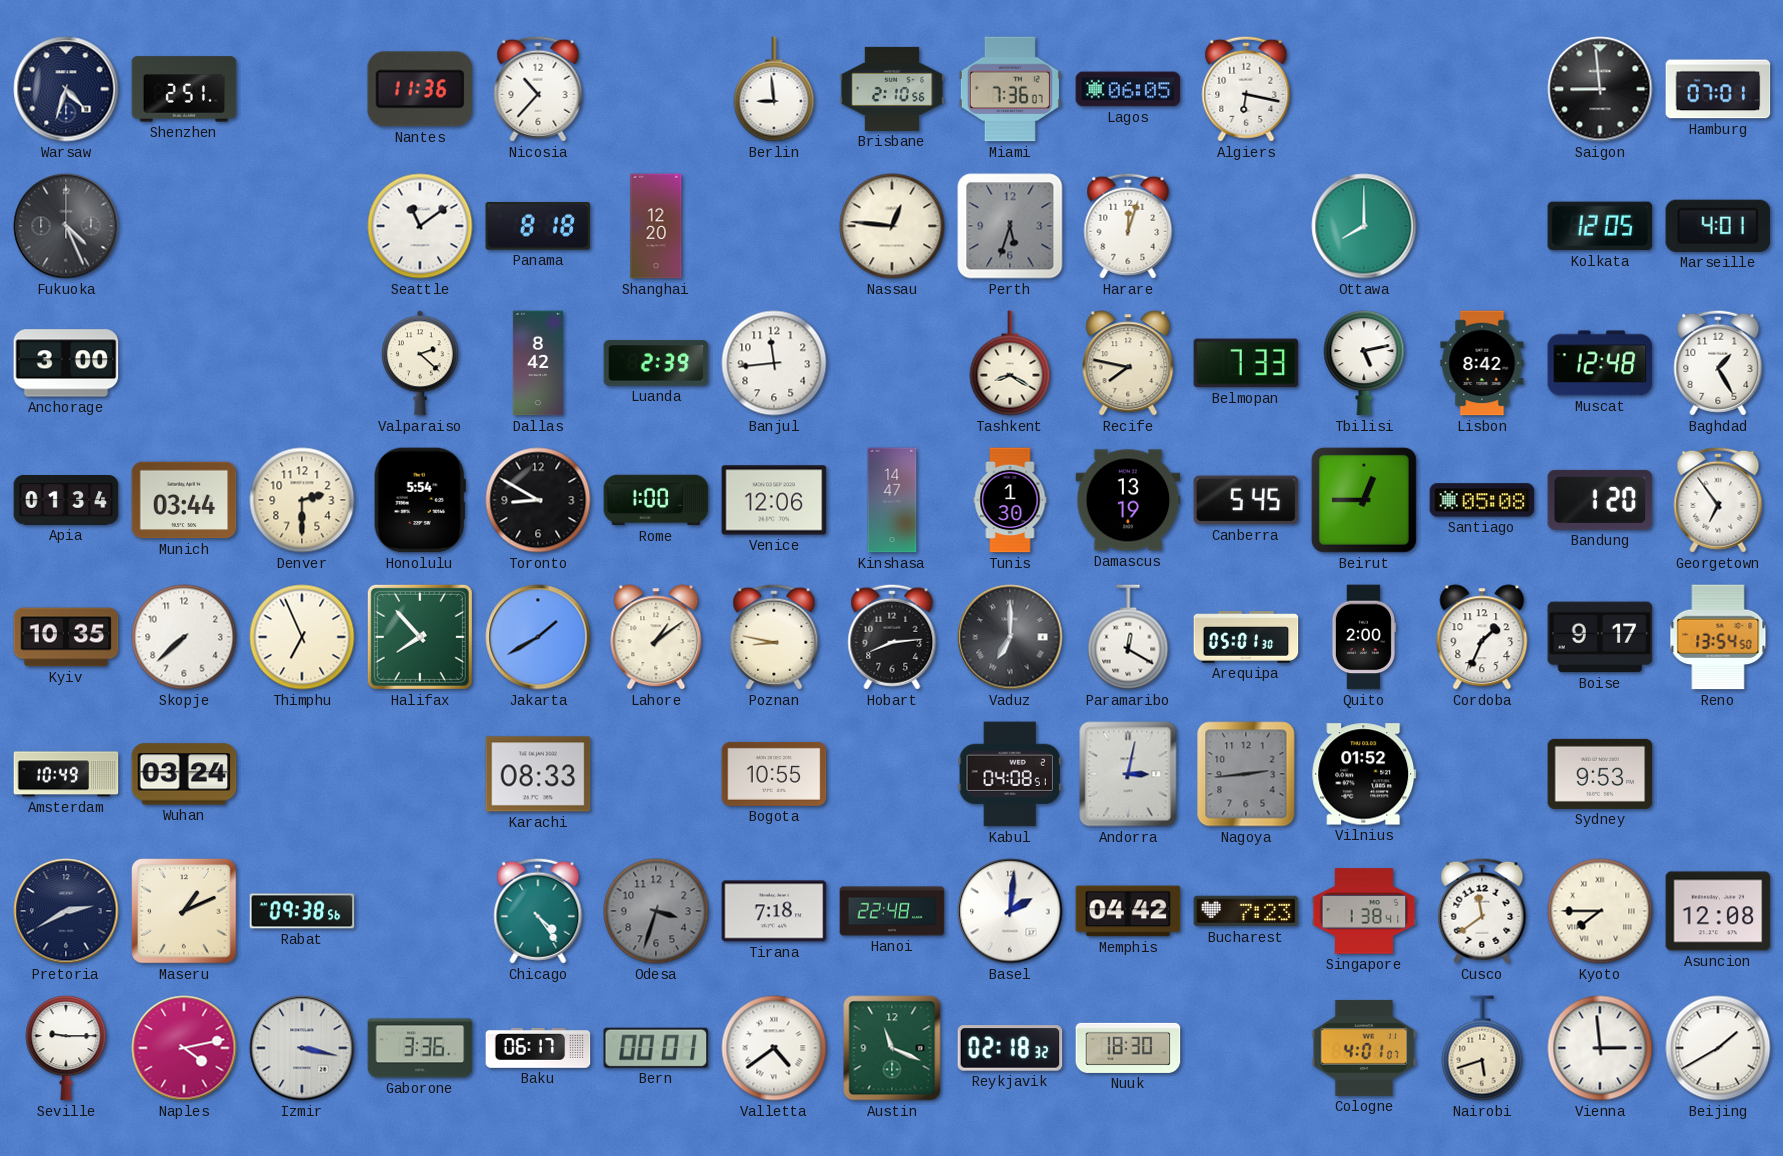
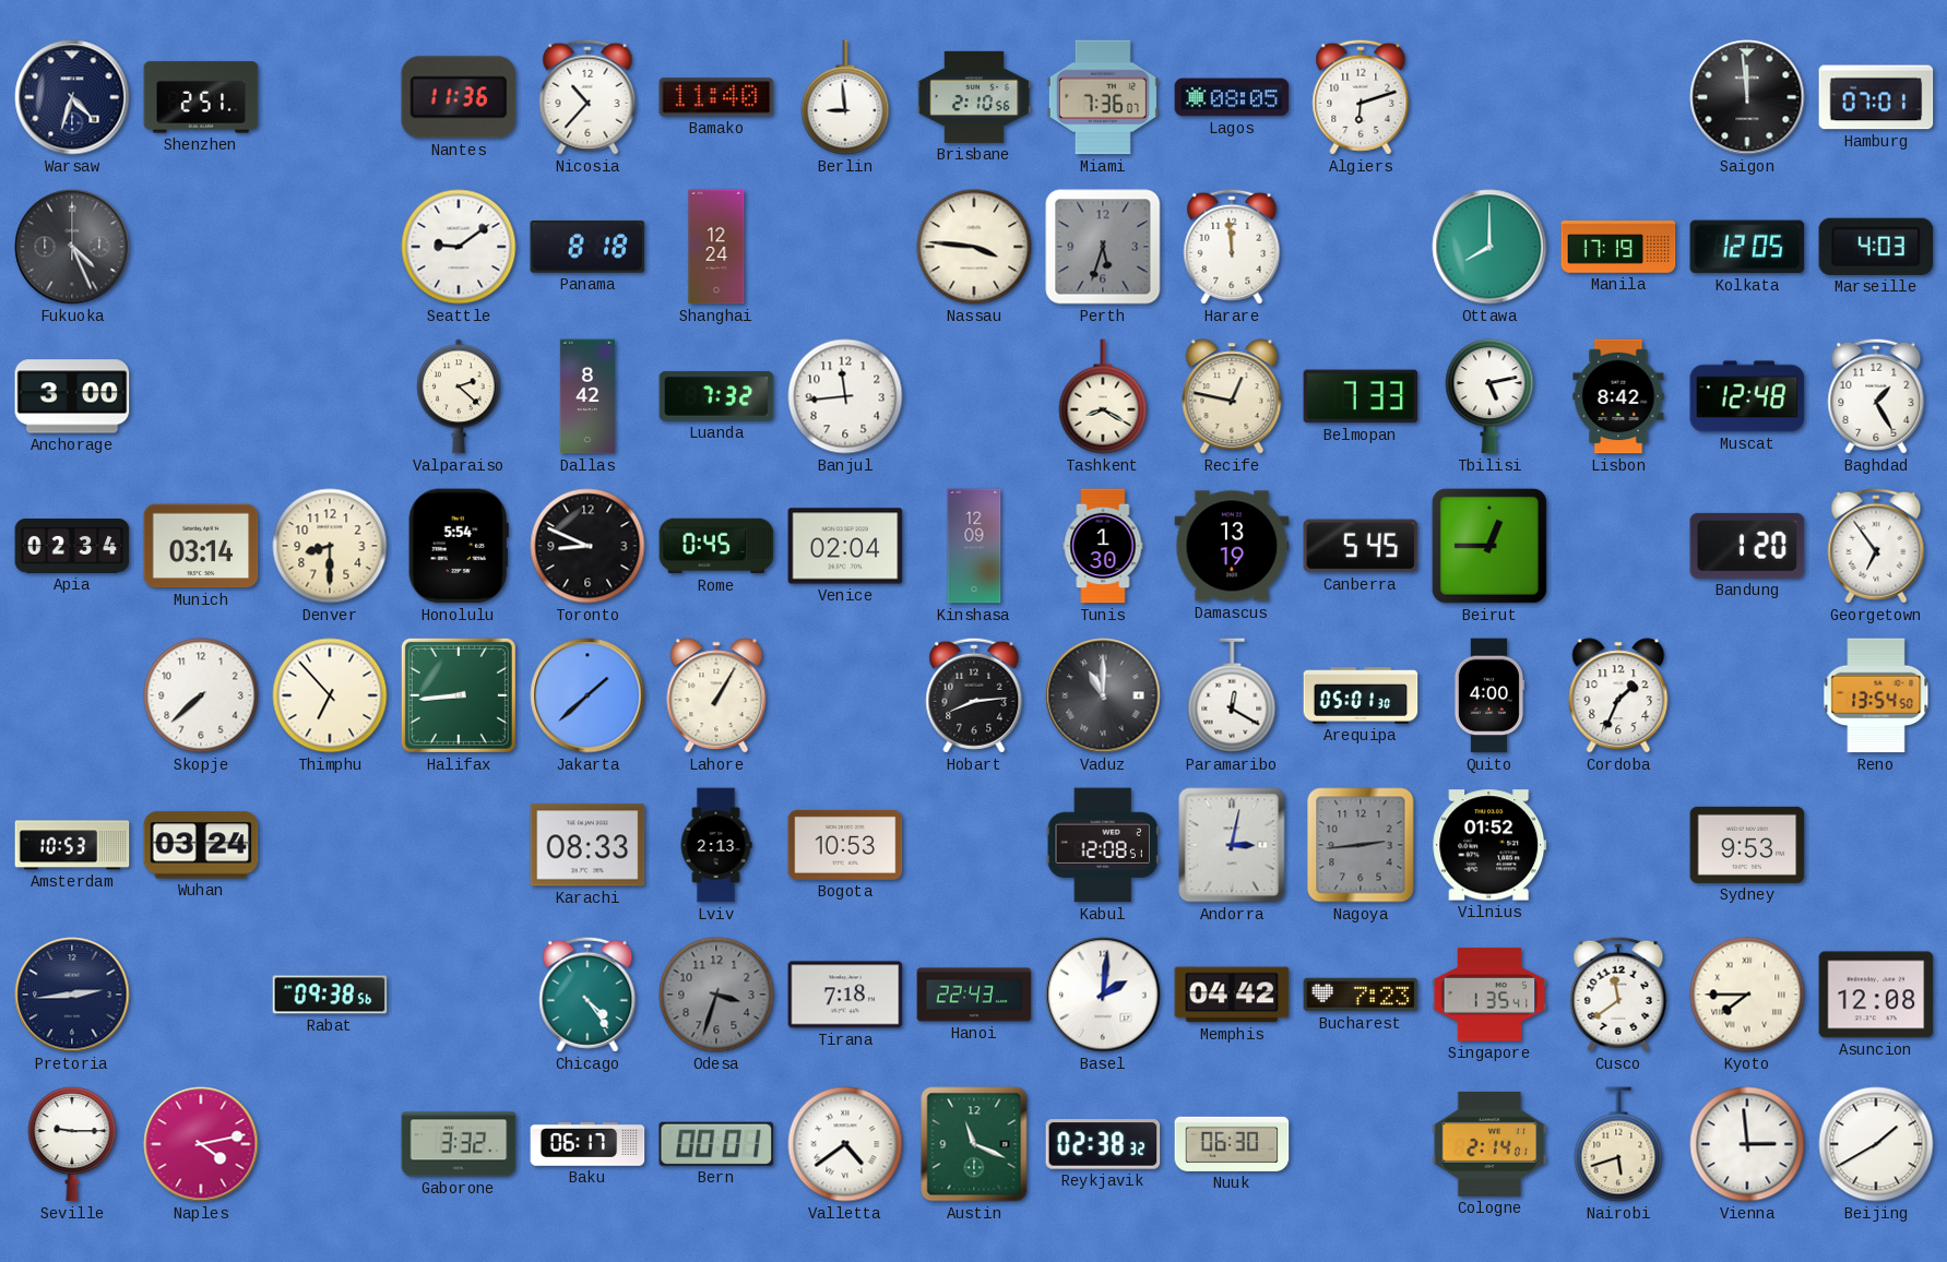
Bamako: none -> 11:40 (716, 97)
Lagos: 06:05 -> 08:05 (1232, 97)
Algiers: 6:17 -> 6:12 (1361, 97)
Saigon: 8:59 -> 11:59 (1747, 97)
Seattle: 11:09 -> 9:09 (459, 247)
Shanghai: 12:20 -> 12:24 (716, 247)
Nassau: 12:46 -> 3:46 (974, 247)
Harare: 12:03 -> 11:59 (1232, 247)
Manila: none -> 17:19 (1618, 247)
Marseille: 4:01 -> 4:03 (1876, 247)
Luanda: 2:39 -> 7:32 (716, 396)
Recife: 7:47 -> 12:47 (1232, 396)
Apia: 01:34 -> 02:34 (72, 546)
Munich: 03:44 -> 03:14 (201, 546)
Denver: 2:30 -> 8:30 (330, 546)
Toronto: 8:50 -> 8:49 (587, 546)
Rome: 1:00 -> 0:45 (716, 546)
Venice: 12:06 -> 02:04 (845, 546)
Kinshasa: 14:47 -> 12:09 (974, 546)
Santiago: 05:08 -> none (1482, 500)
Kyiv: 10:35 -> none (66, 637)
Thimphu: 6:56 -> 6:53 (330, 695)
Halifax: 7:53 -> 8:44 (459, 695)
Jakarta: 1:40 -> 1:38 (587, 695)
Lahore: 1:09 -> 1:05 (716, 695)
Poznan: 8:47 -> none (774, 637)
Vaduz: 7:00 -> 11:00 (1103, 695)
Quito: 2:00 -> 4:00 (1488, 695)
Boise: 9:17 -> none (1600, 637)
Amsterdam: 10:49 -> 10:53 (72, 845)
Lviv: none -> 2:13 (716, 845)
Bogota: 10:55 -> 10:53 (845, 845)
Kabul: 04:08 -> 12:08 (1103, 845)
Pretoria: 2:40 -> 2:44 (72, 995)
Maseru: 1:11 -> none (184, 911)
Hanoi: 22:48 -> 22:43 (974, 995)
Singapore: 1:38 -> 1:35 (1489, 995)
Izmir: 3:17 -> none (302, 1048)
Gaborone: 3:36 -> 3:32 (459, 1144)
Reykjavik: 02:18 -> 02:38 (1103, 1144)
Nuuk: 18:30 -> 06:30 (1232, 1144)
Cologne: 4:01 -> 2:14 (1489, 1144)
